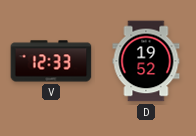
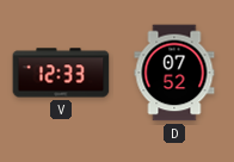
D: 19:52 -> 07:52 (174, 73)
